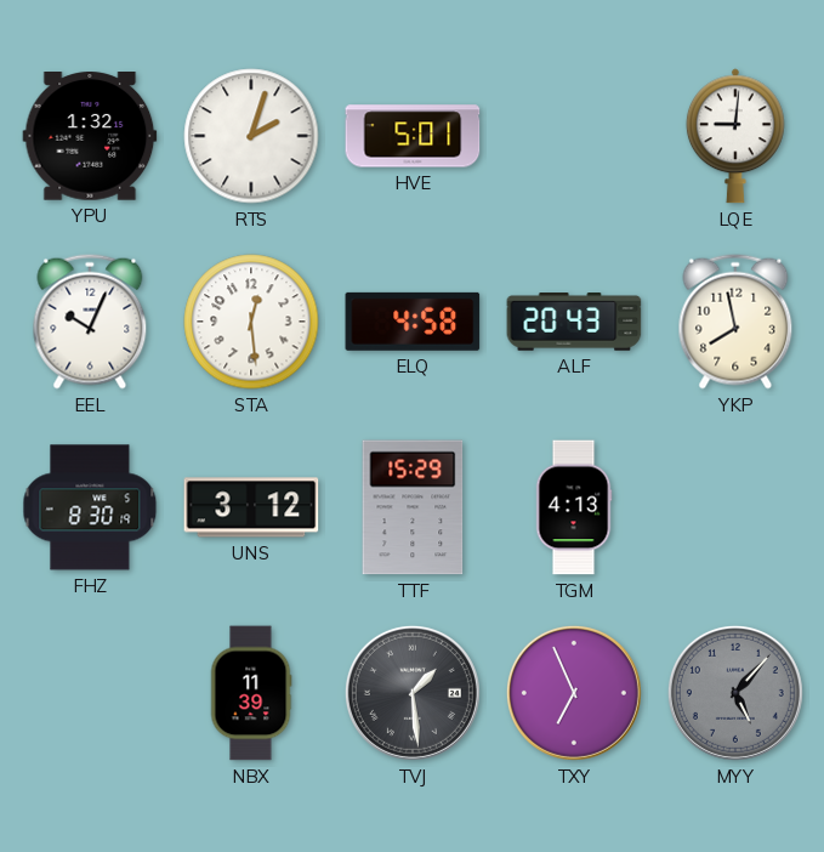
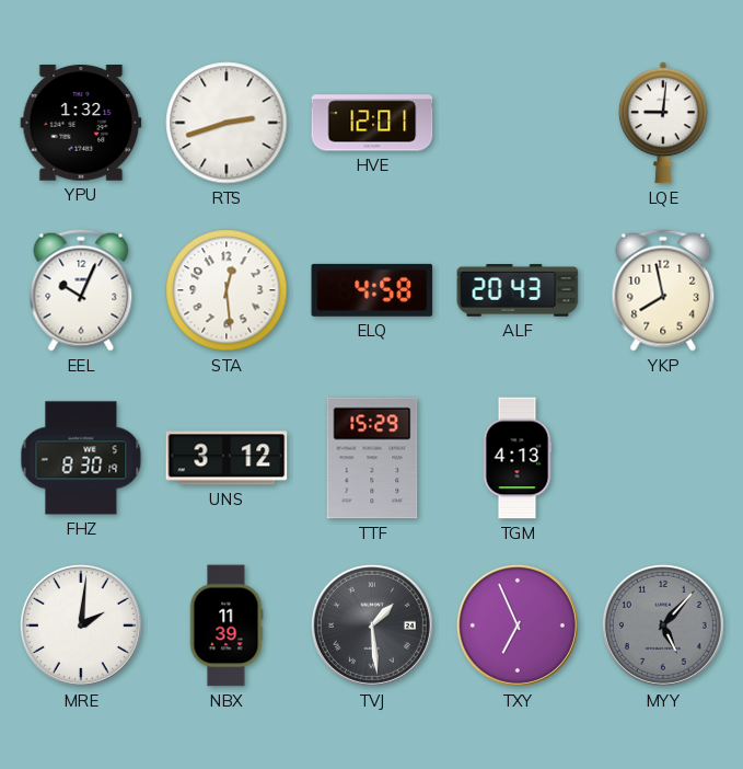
RTS: 2:03 -> 2:42 (227, 123)
HVE: 5:01 -> 12:01 (372, 123)
MRE: none -> 2:01 (81, 625)
